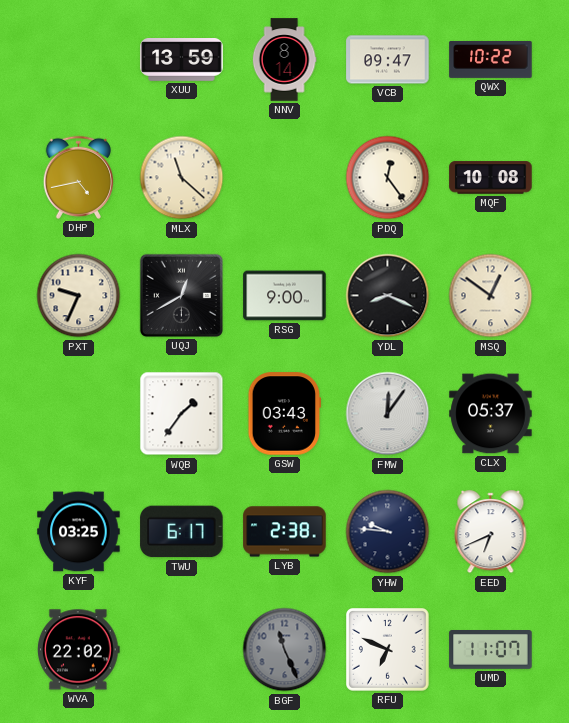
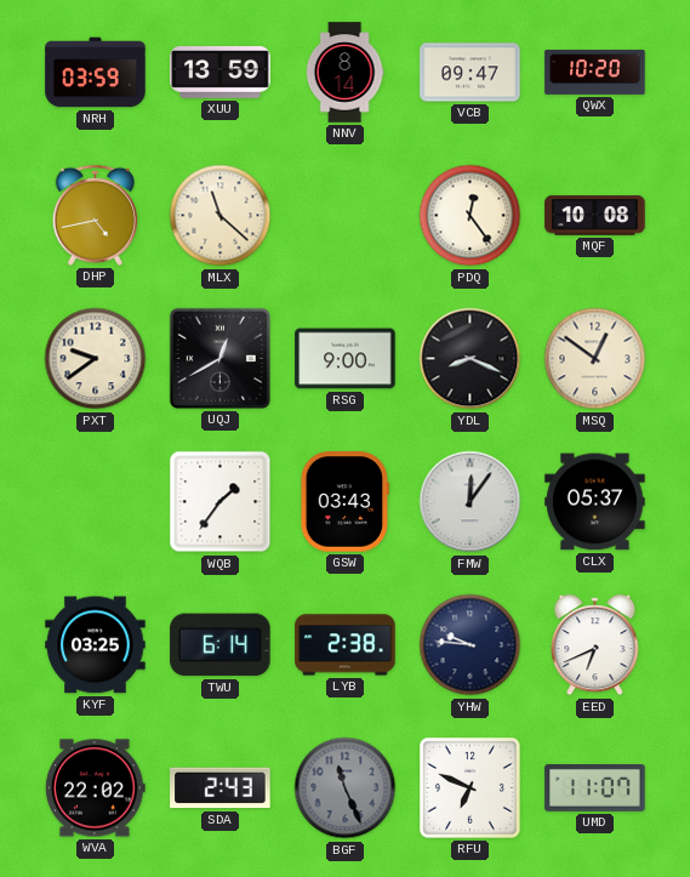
NRH: none -> 03:59 (96, 73)
QWX: 10:22 -> 10:20 (595, 72)
PXT: 9:34 -> 9:39 (96, 359)
TWU: 6:17 -> 6:14 (221, 645)
SDA: none -> 2:43 (221, 788)
